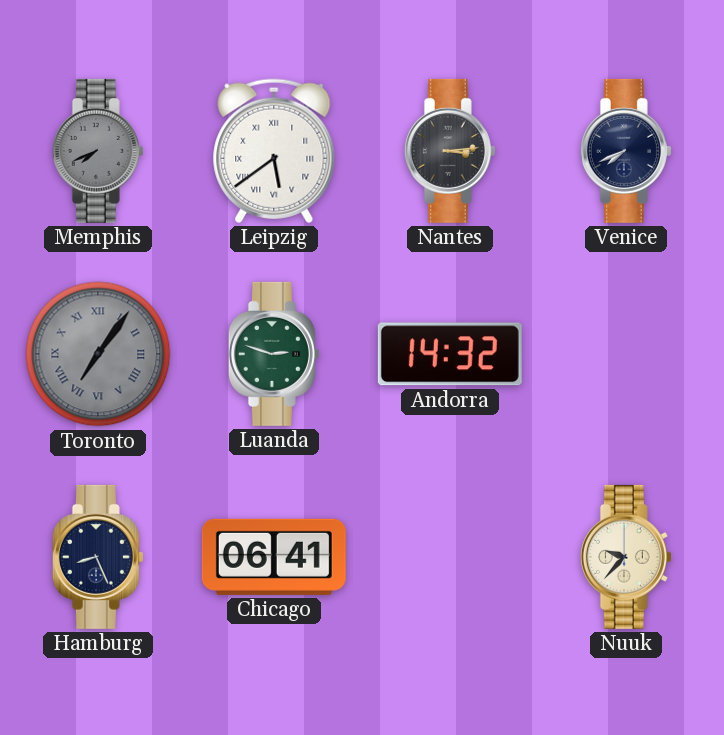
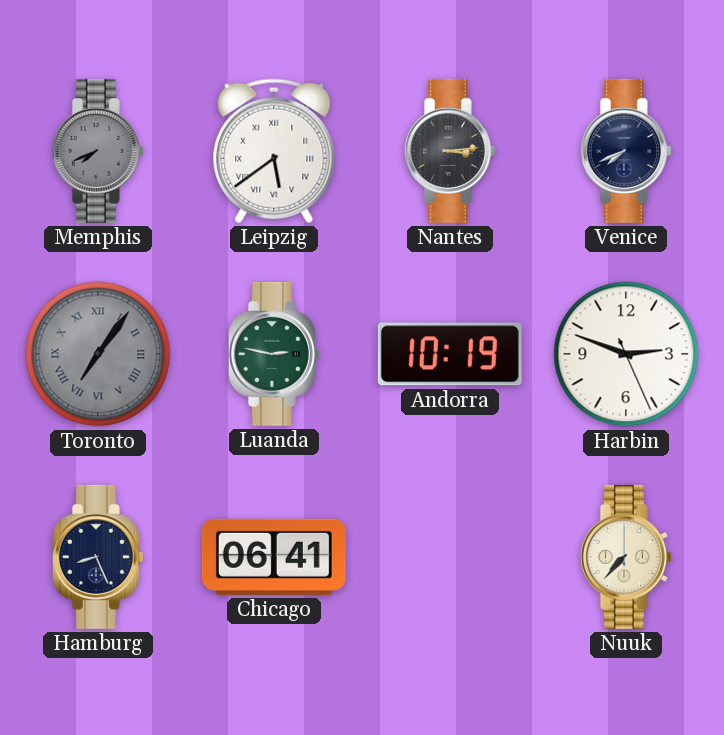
Luanda: 2:48 -> 2:47 (274, 354)
Andorra: 14:32 -> 10:19 (450, 354)
Harbin: none -> 2:48 (626, 354)
Nuuk: 9:37 -> 7:37 (626, 557)
